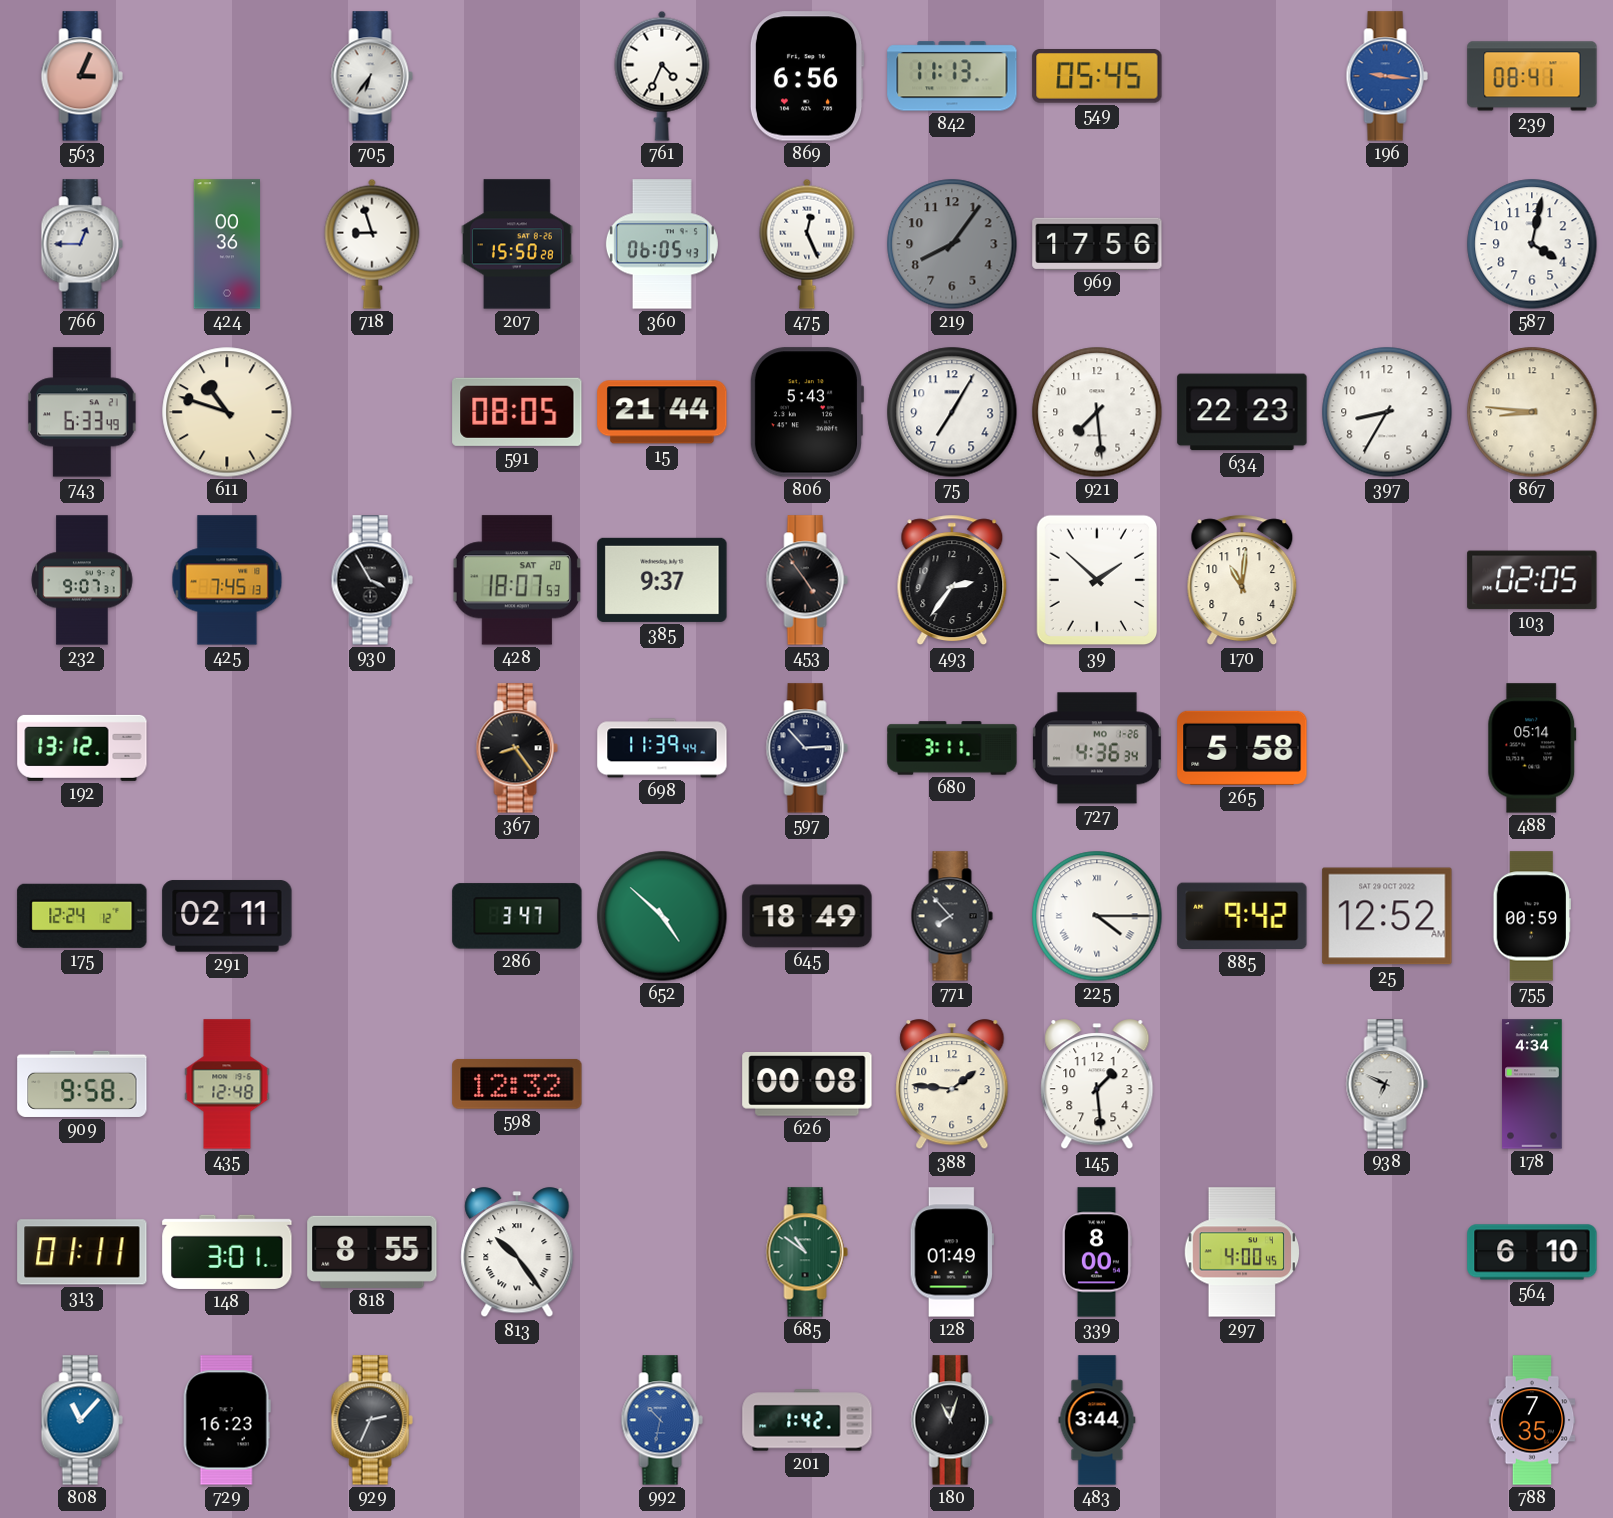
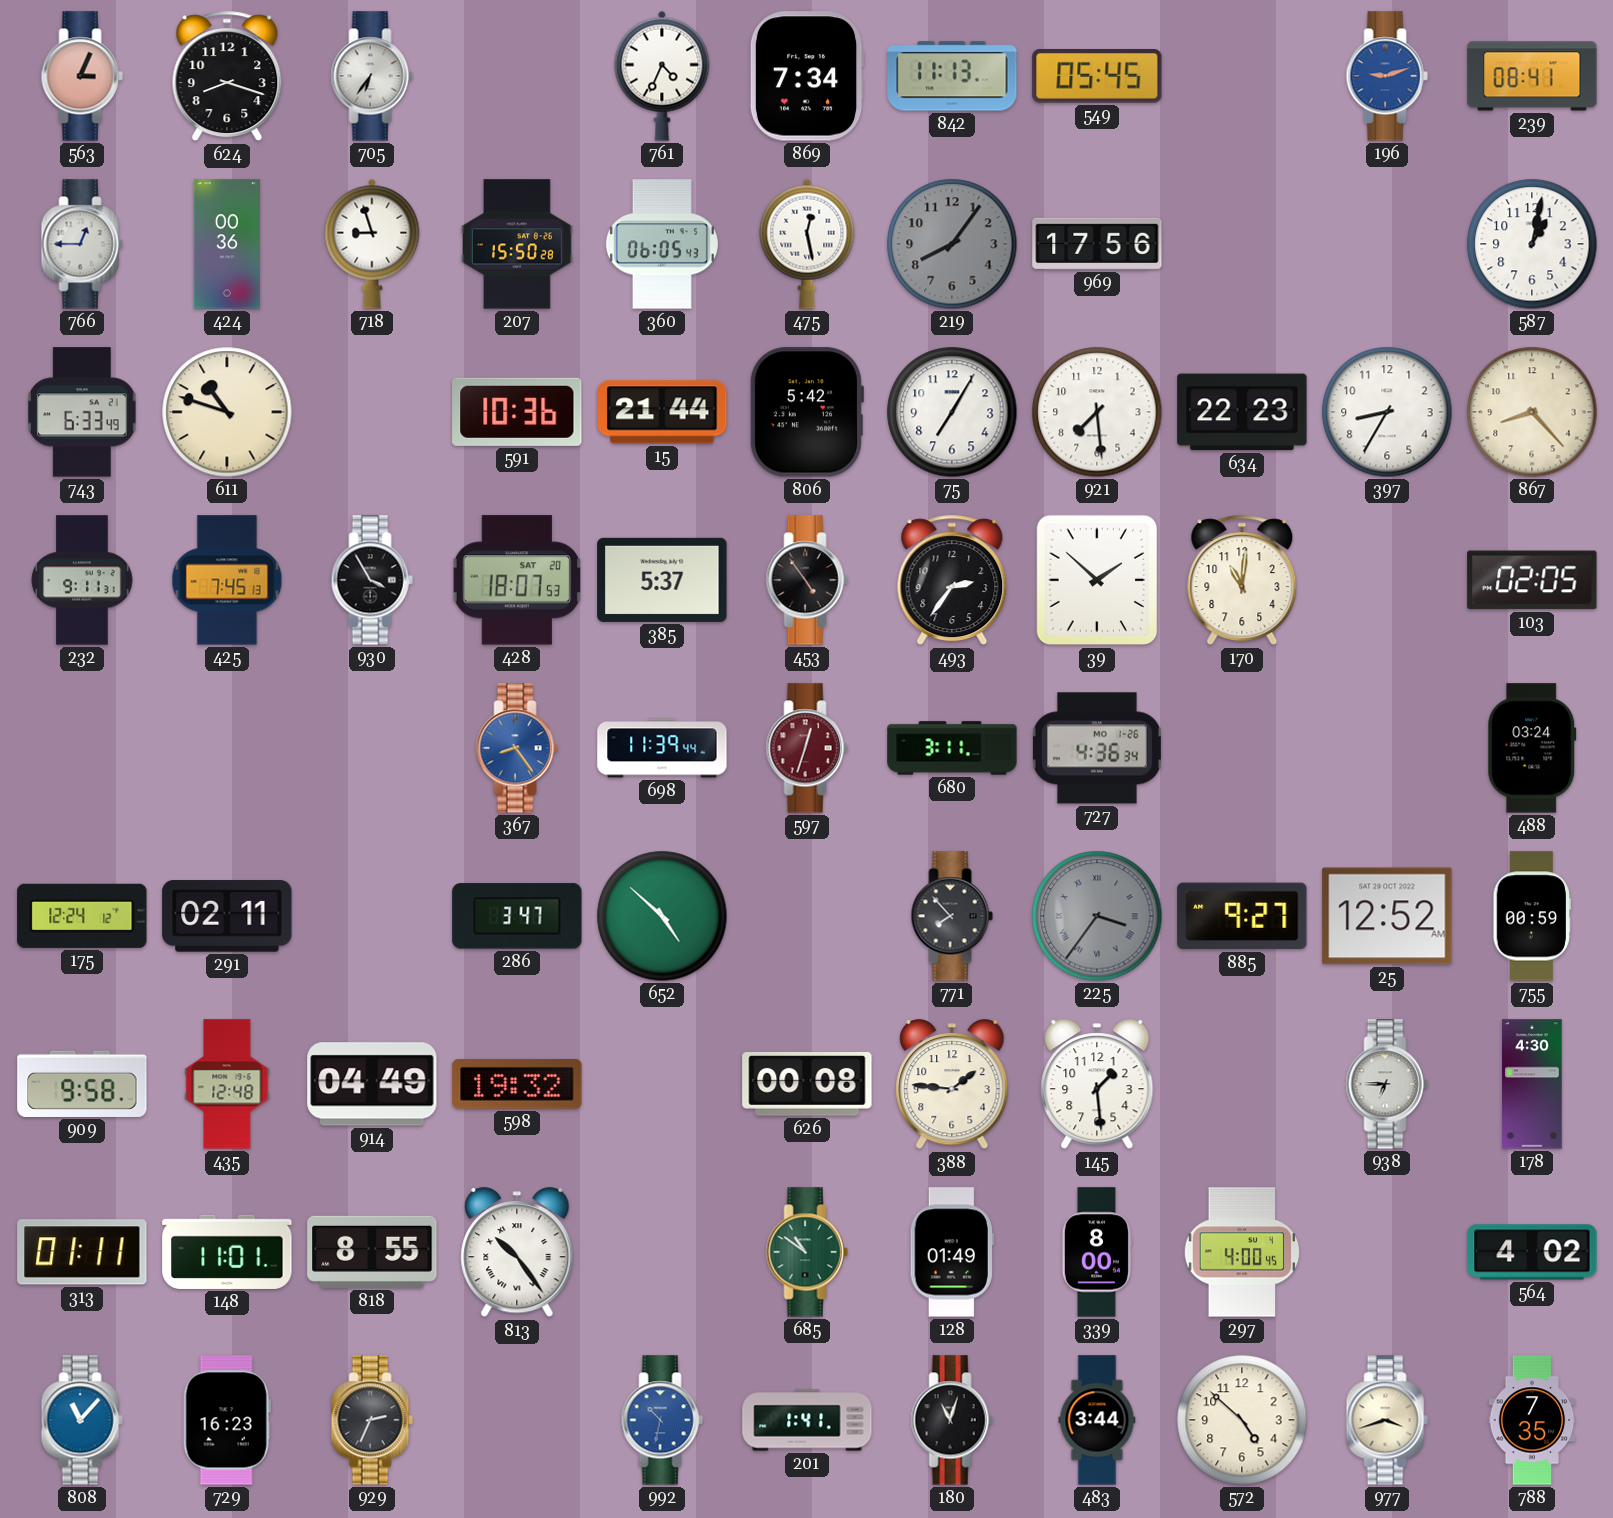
624: none -> 8:18 (227, 76)
869: 6:56 -> 7:34 (807, 76)
196: 9:16 -> 9:12 (1387, 76)
475: 12:26 -> 12:28 (807, 244)
587: 4:02 -> 1:02 (1532, 244)
591: 08:05 -> 10:36 (517, 412)
806: 5:43 -> 5:42 (806, 412)
867: 8:46 -> 8:23 (1532, 412)
232: 9:07 -> 9:11 (82, 580)
385: 9:37 -> 5:37 (662, 580)
192: 13:12 -> none (82, 748)
367 dial: black -> blue (517, 748)
597: 2:53 -> 12:33 (807, 748)
597 dial: navy -> burgundy (807, 748)
265: 5:58 -> none (1242, 748)
488: 05:14 -> 03:24 (1532, 748)
645: 18:49 -> none (807, 916)
225: 4:15 -> 3:36 (1097, 916)
225 dial: white -> grey (1097, 916)
885: 9:42 -> 9:27 (1242, 916)
914: none -> 04:49 (372, 1084)
598: 12:32 -> 19:32 (517, 1084)
938: 6:49 -> 6:45 (1387, 1084)
178: 4:34 -> 4:30 (1532, 1084)
148: 3:01 -> 11:01 (227, 1252)
564: 6:10 -> 4:02 (1532, 1252)
201: 1:42 -> 1:41 (807, 1420)
572: none -> 4:52 (1242, 1420)
977: none -> 3:42 (1387, 1420)
